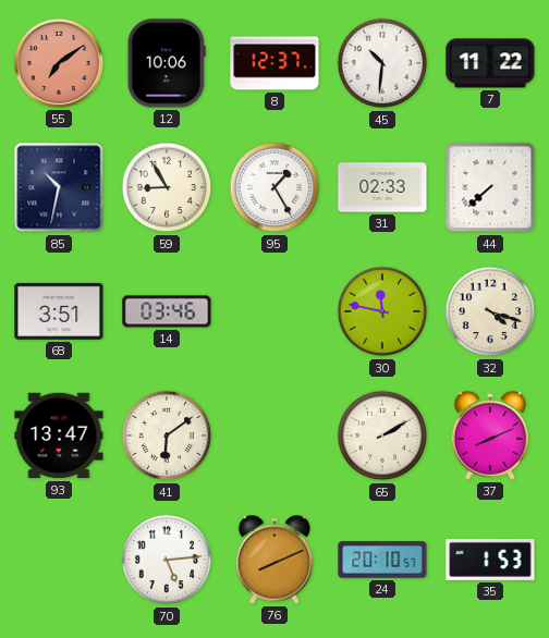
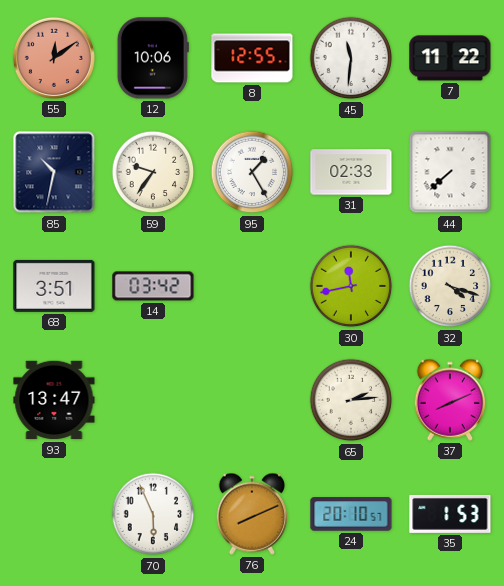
55: 7:09 -> 12:09 (54, 58)
8: 12:37 -> 12:55 (252, 58)
45: 10:31 -> 11:31 (351, 58)
59: 8:55 -> 9:36 (153, 172)
14: 03:46 -> 03:42 (153, 286)
30: 11:47 -> 11:43 (351, 286)
41: 6:09 -> none (167, 435)
65: 2:10 -> 2:14 (351, 400)
70: 5:14 -> 5:56 (153, 514)
